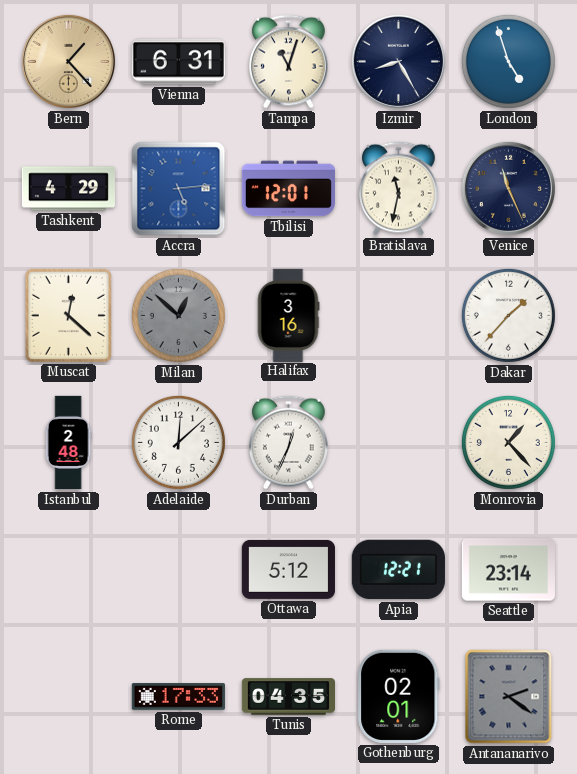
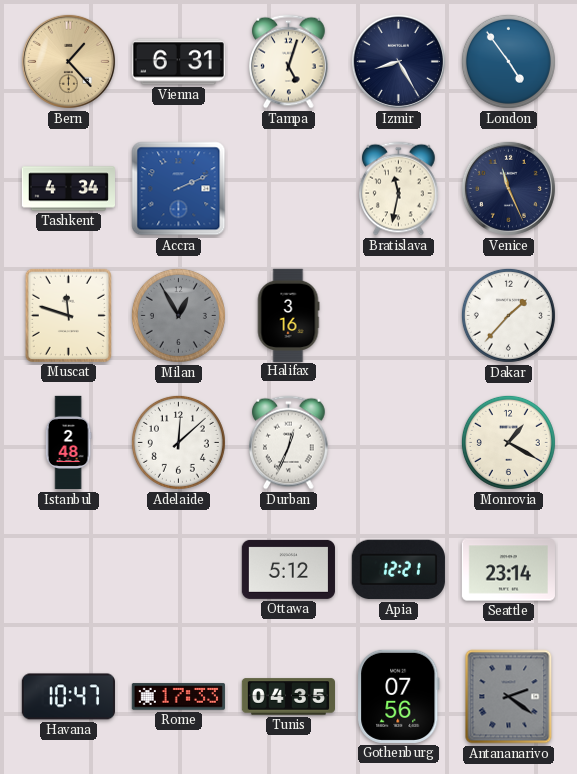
Tampa: 11:03 -> 5:03 (289, 62)
London: 4:57 -> 4:54 (508, 61)
Tashkent: 4:29 -> 4:34 (68, 189)
Accra: 5:14 -> 2:11 (179, 189)
Tbilisi: 12:01 -> none (288, 189)
Muscat: 12:22 -> 11:48 (68, 315)
Milan: 12:52 -> 12:55 (178, 315)
Monrovia: 1:23 -> 1:20 (508, 442)
Havana: none -> 10:47 (68, 697)
Gothenburg: 02:01 -> 07:56 (399, 696)
